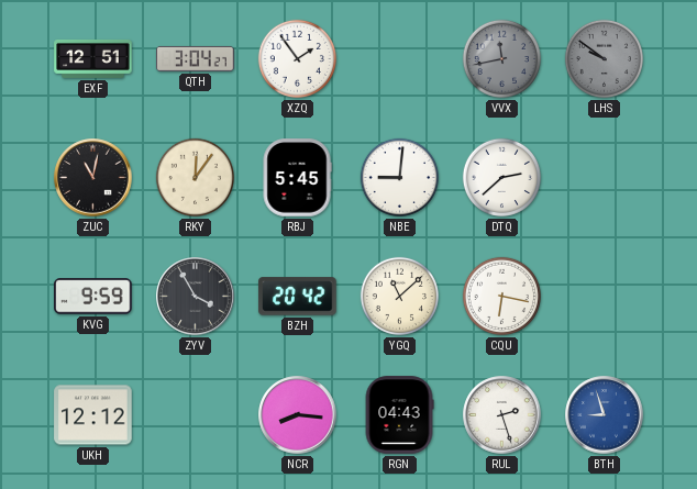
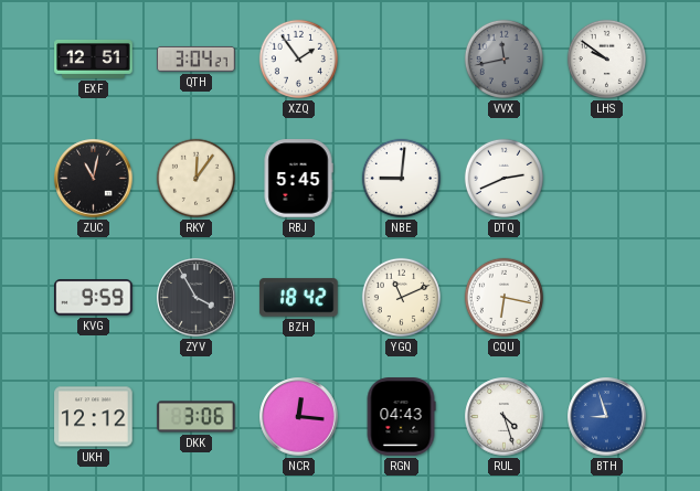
LHS dial: grey -> white (606, 58)
DTQ: 2:38 -> 2:41 (503, 178)
BZH: 20:42 -> 18:42 (299, 298)
YGQ: 11:08 -> 11:11 (401, 297)
DKK: none -> 3:06 (197, 417)
NCR: 8:16 -> 12:16 (299, 417)
RUL: 2:27 -> 4:27 (505, 417)
